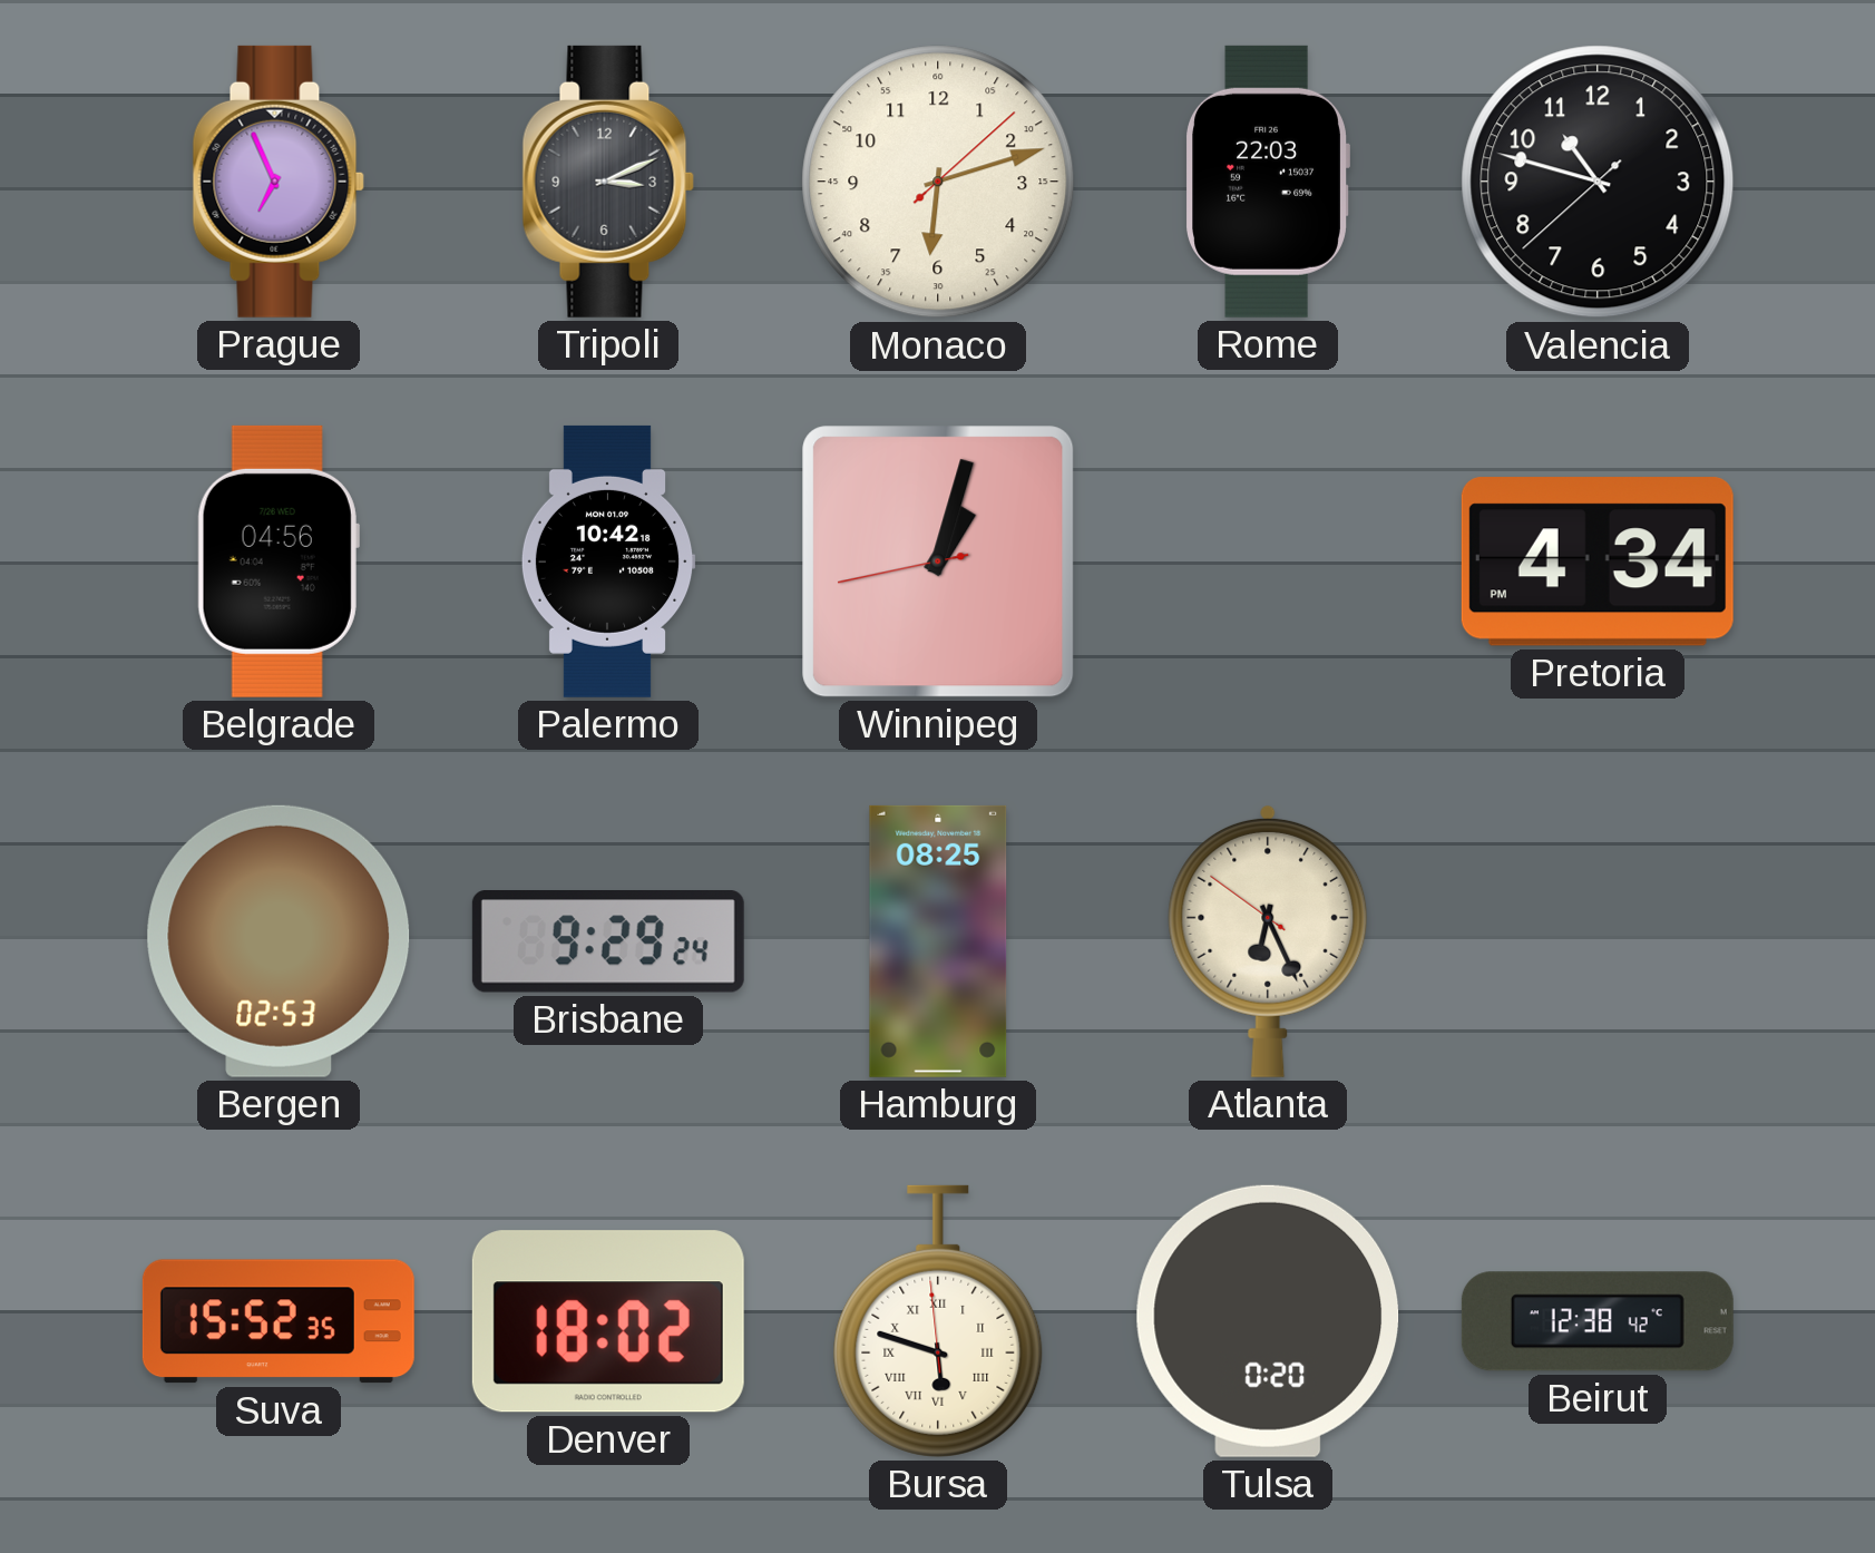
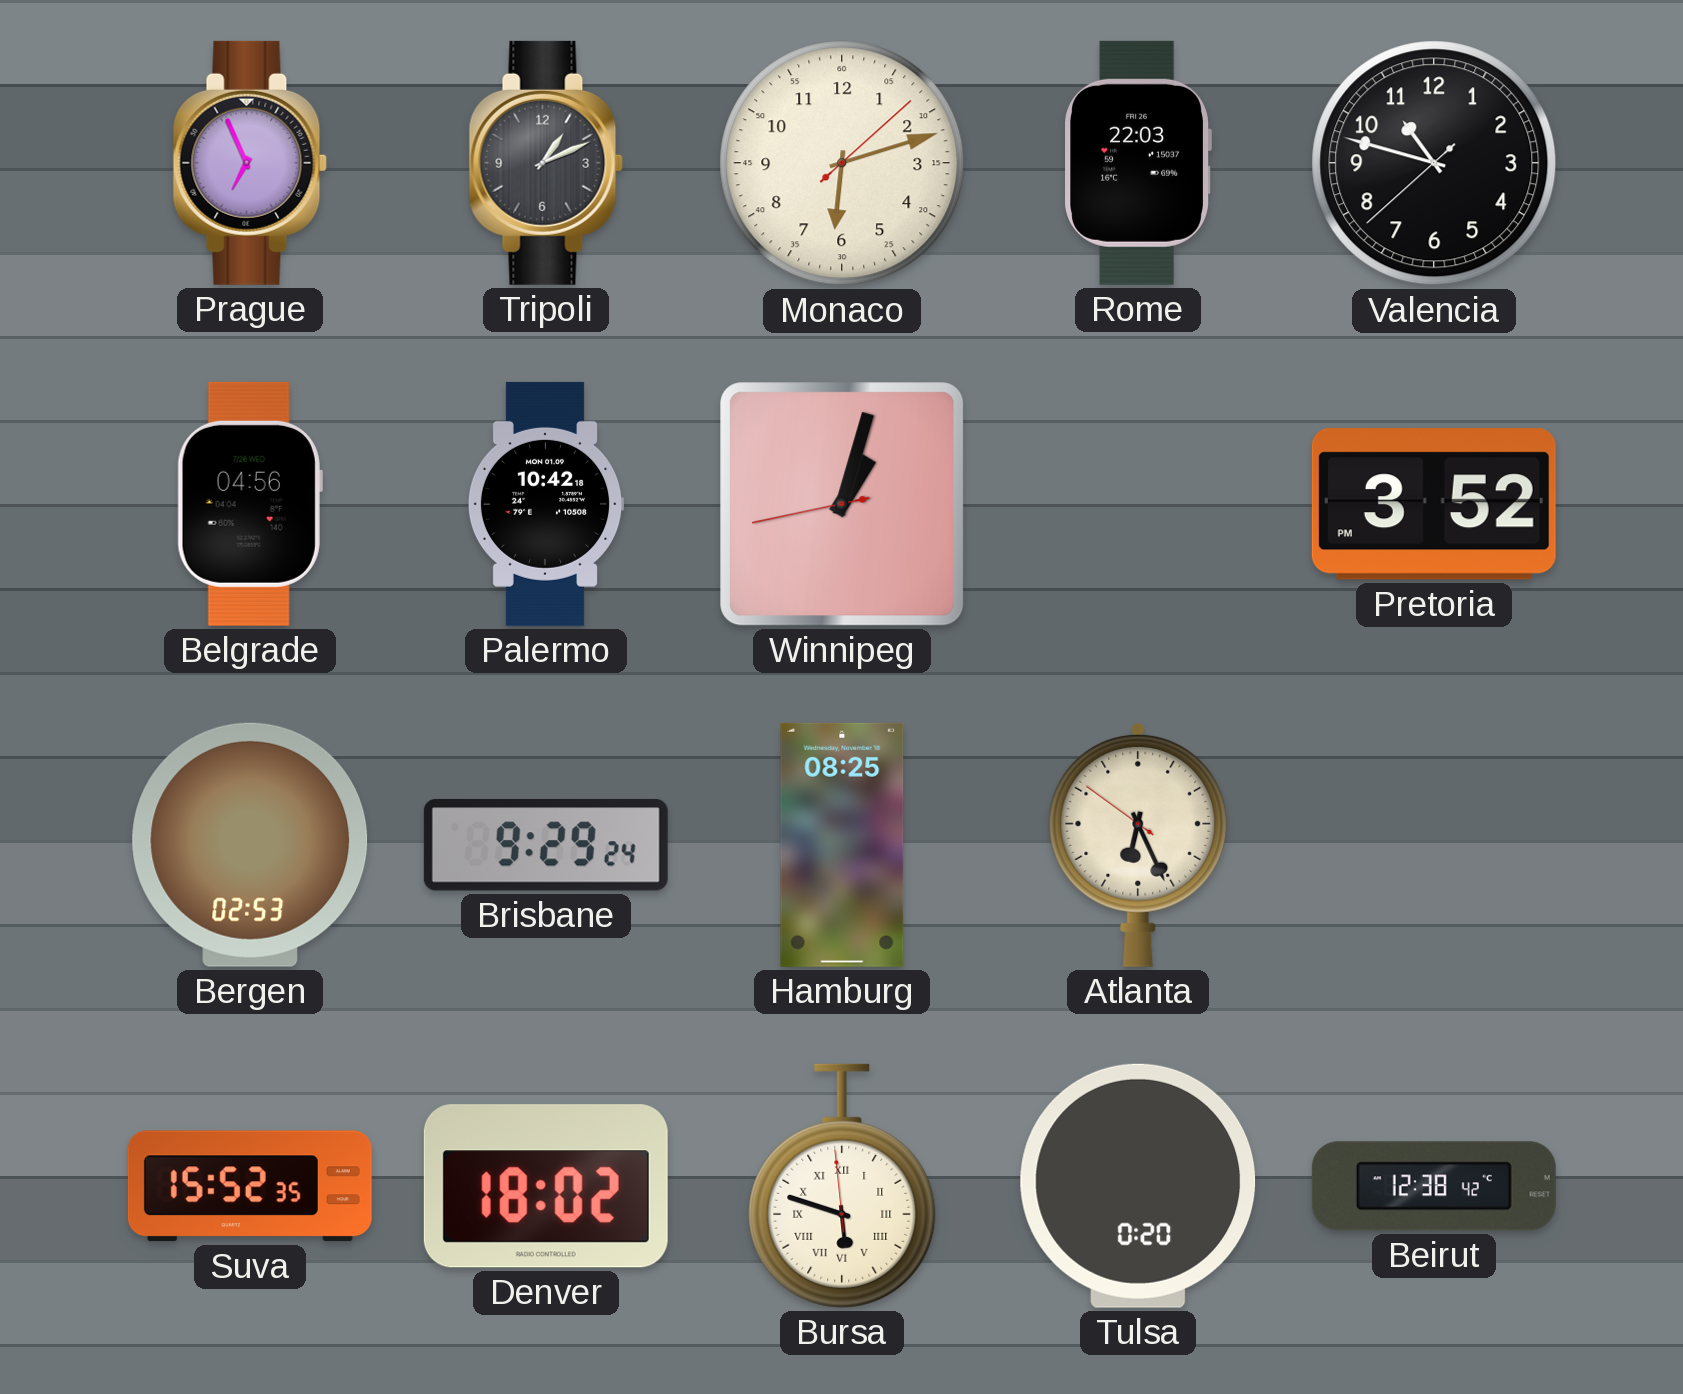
Tripoli: 3:11 -> 1:11 (546, 163)
Pretoria: 4:34 -> 3:52 (1434, 504)
